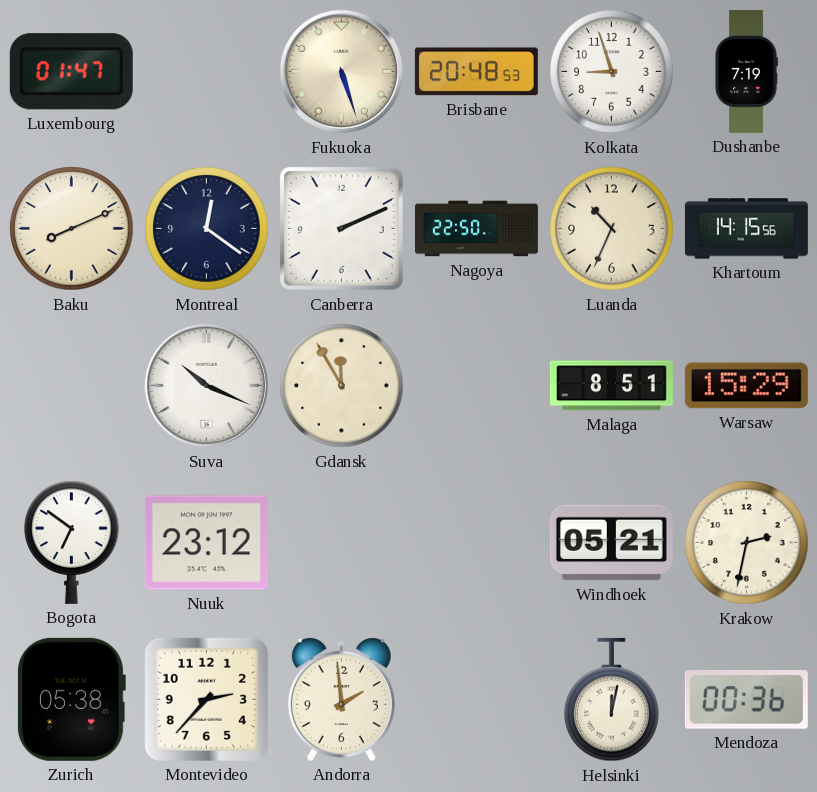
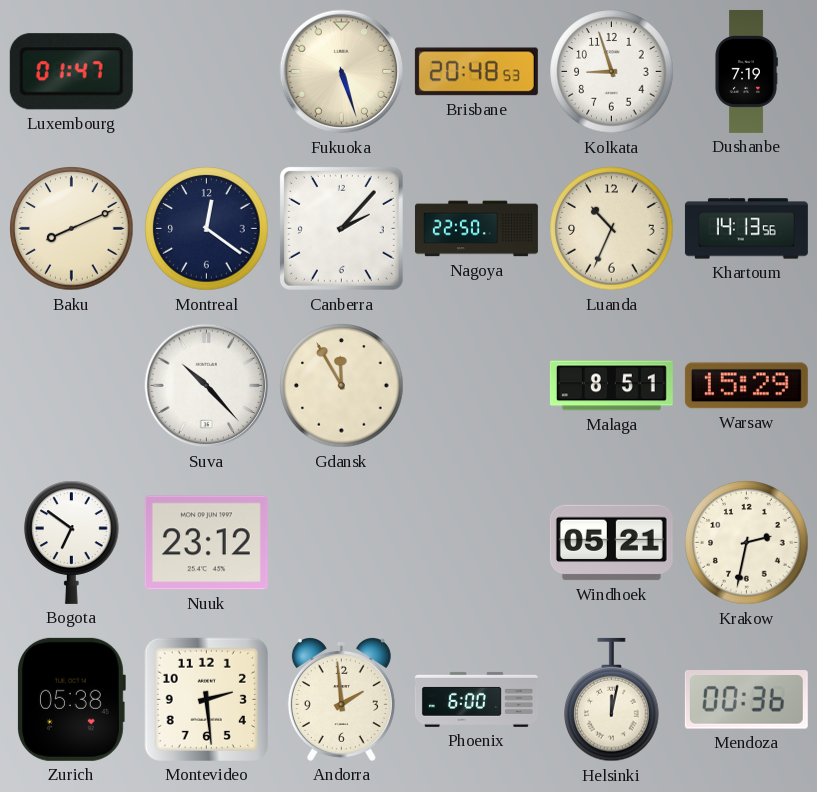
Canberra: 2:11 -> 2:07 (341, 228)
Khartoum: 14:15 -> 14:13 (746, 229)
Suva: 10:19 -> 10:23 (207, 386)
Montevideo: 2:37 -> 2:29 (206, 699)
Phoenix: none -> 6:00 (476, 699)
